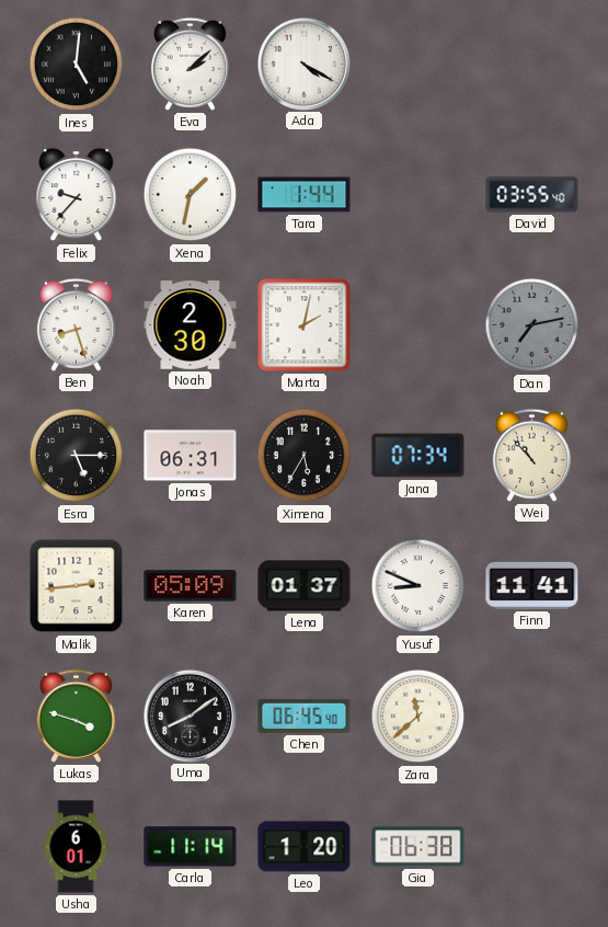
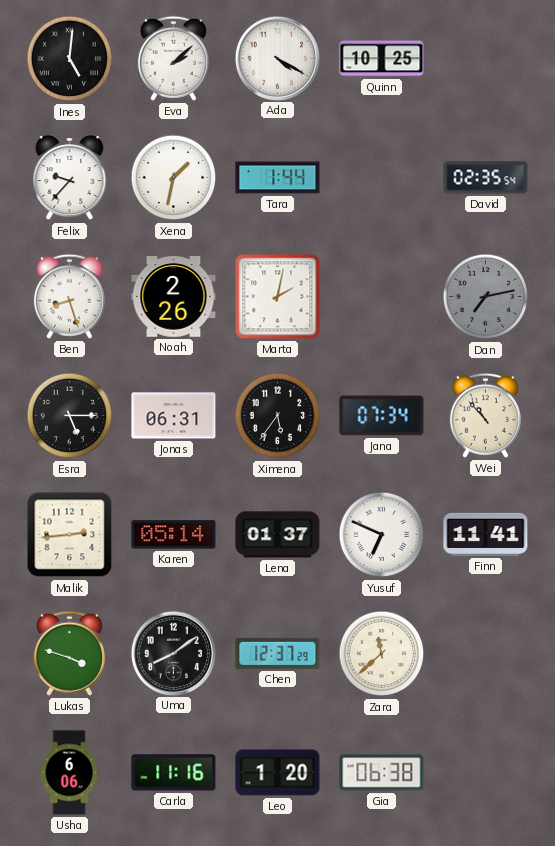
Quinn: none -> 10:25 (382, 59)
David: 03:55 -> 02:35 (486, 178)
Noah: 2:30 -> 2:26 (174, 297)
Ximena: 5:35 -> 5:36 (278, 416)
Karen: 05:09 -> 05:14 (174, 535)
Yusuf: 8:49 -> 6:49 (382, 535)
Chen: 06:45 -> 12:37 (278, 653)
Usha: 6:01 -> 6:06 (69, 773)
Carla: 11:14 -> 11:16 (174, 773)
